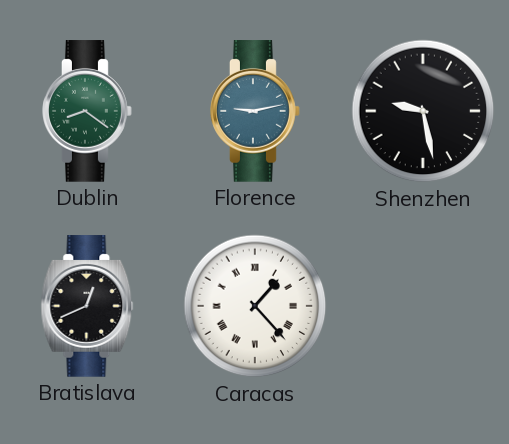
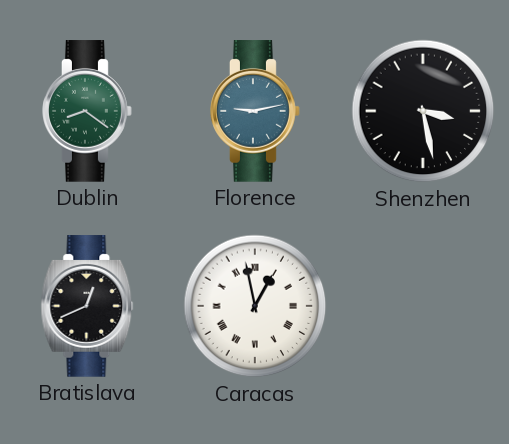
Shenzhen: 9:28 -> 3:28 (423, 111)
Caracas: 1:23 -> 12:58 (255, 306)
